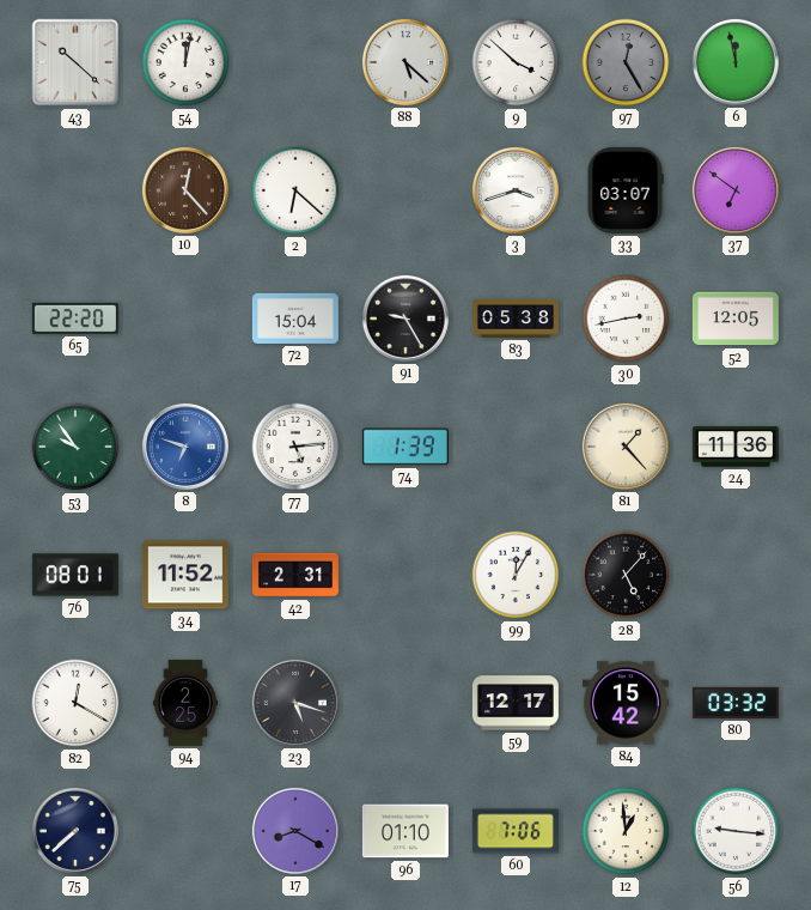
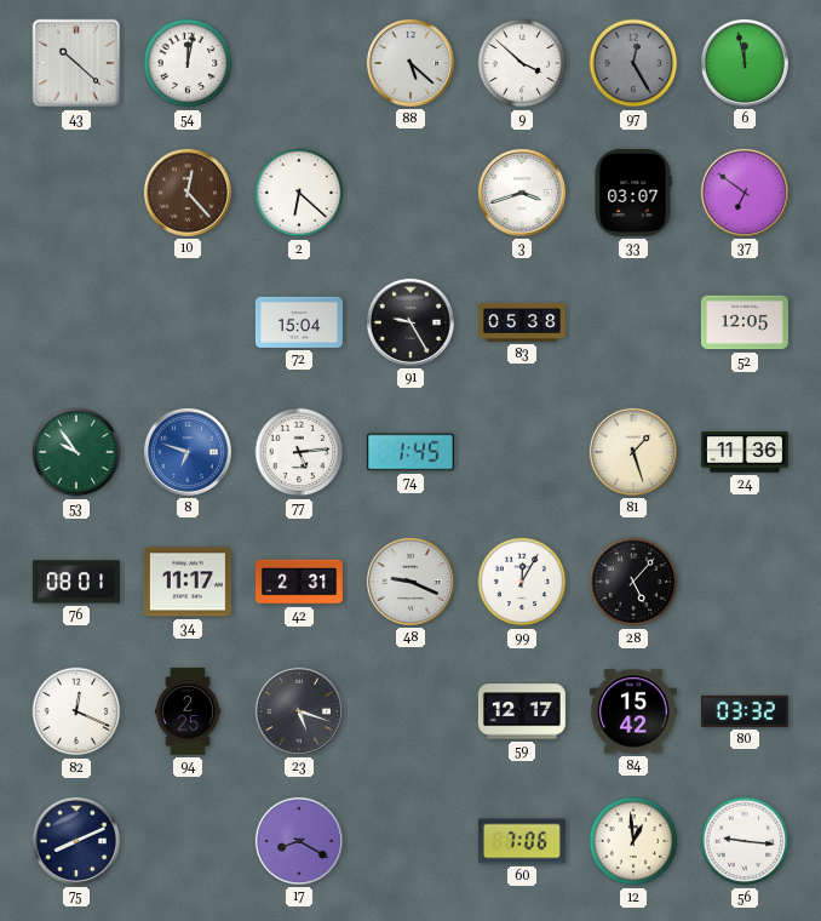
65: 22:20 -> none (75, 318)
30: 2:43 -> none (626, 318)
74: 1:39 -> 1:45 (410, 452)
81: 1:23 -> 1:27 (633, 452)
34: 11:52 -> 11:17 (188, 582)
48: none -> 9:19 (410, 582)
82: 12:20 -> 12:19 (76, 711)
75: 7:38 -> 8:11 (76, 841)
96: 01:10 -> none (405, 831)
